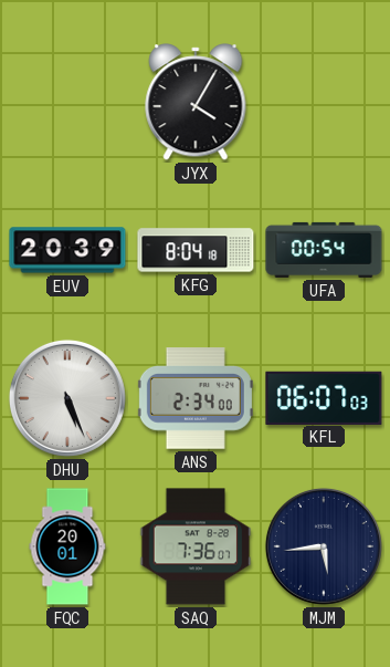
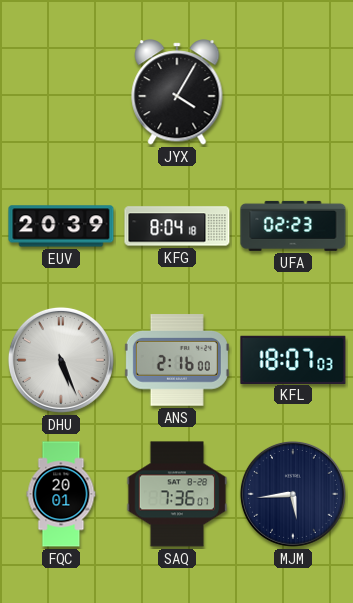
UFA: 00:54 -> 02:23 (293, 226)
ANS: 2:34 -> 2:16 (177, 360)
KFL: 06:07 -> 18:07 (293, 359)
